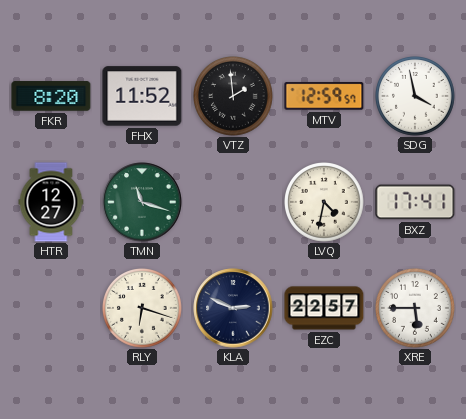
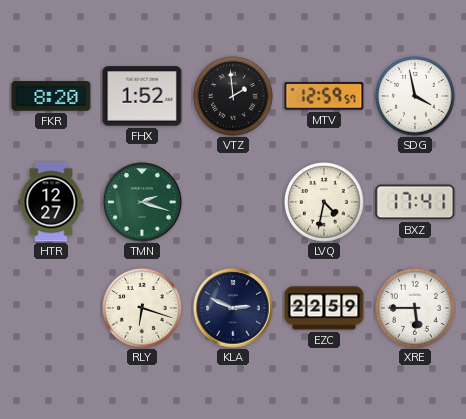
FHX: 11:52 -> 1:52 (142, 96)
TMN: 11:18 -> 2:18 (142, 202)
EZC: 22:57 -> 22:59 (324, 308)
